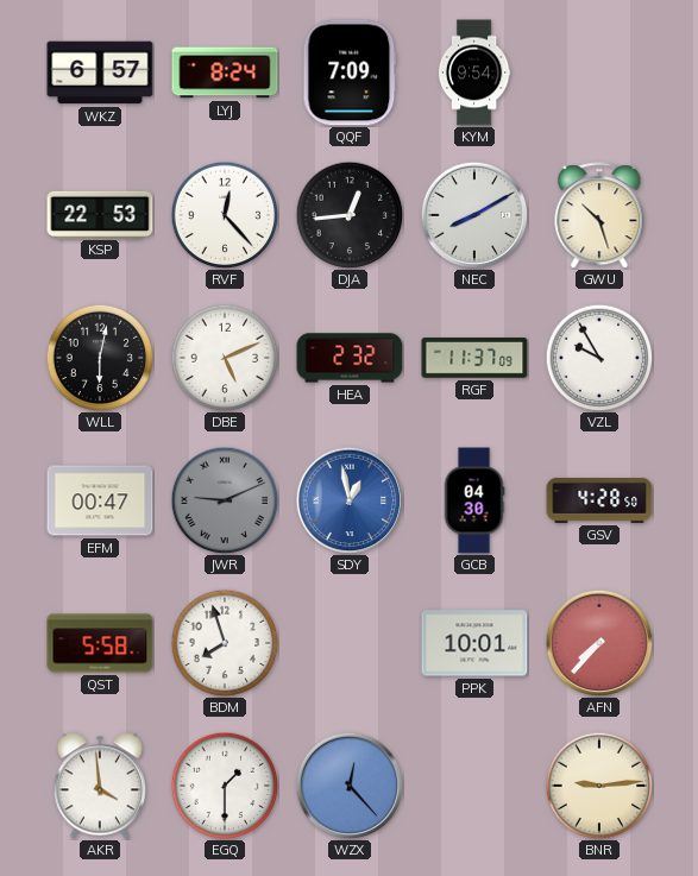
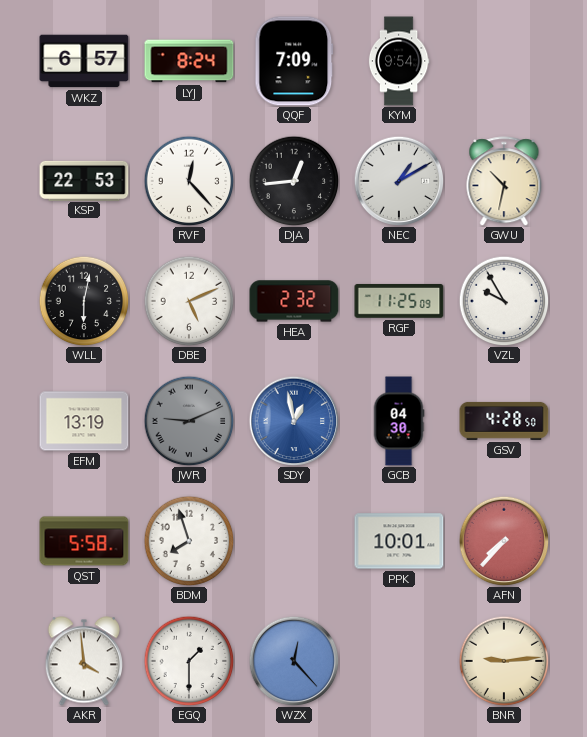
NEC: 8:10 -> 1:10 (399, 181)
GWU: 10:27 -> 10:32 (504, 181)
RGF: 11:37 -> 11:25 (399, 301)
EFM: 00:47 -> 13:19 (84, 421)
